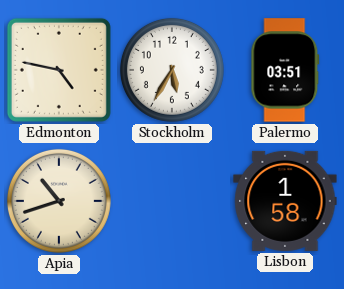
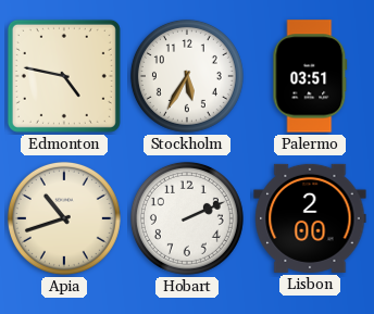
Hobart: none -> 2:11 (187, 218)
Lisbon: 1:58 -> 2:00 (310, 218)
